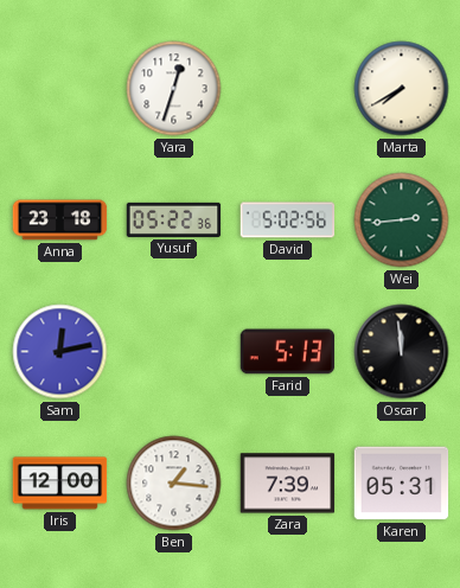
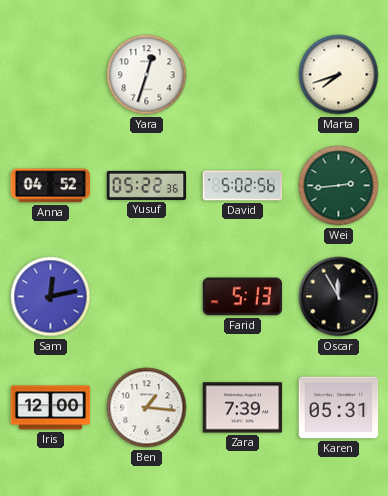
Marta: 7:40 -> 7:42 (339, 75)
Anna: 23:18 -> 04:52 (51, 186)
Oscar: 11:59 -> 11:55 (339, 297)
